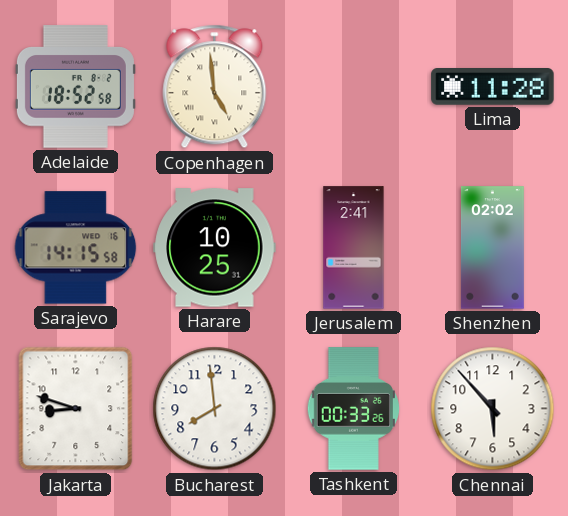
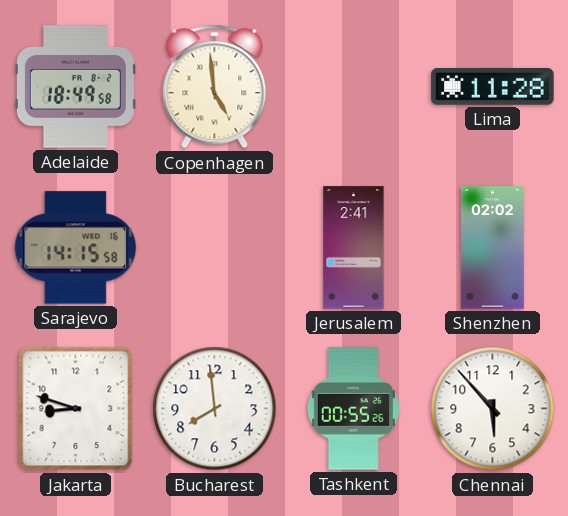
Adelaide: 18:52 -> 18:49 (75, 87)
Harare: 10:25 -> none (215, 248)
Tashkent: 00:33 -> 00:55 (353, 409)
